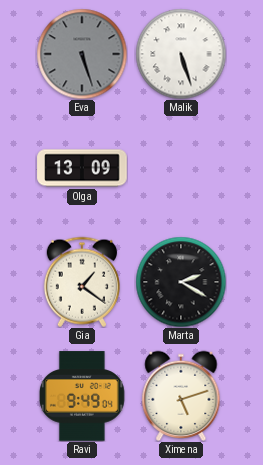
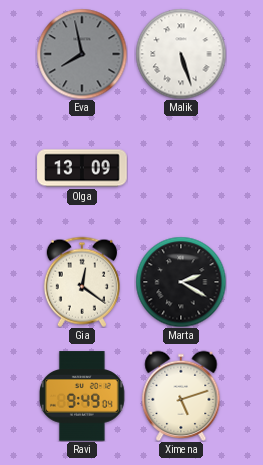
Eva: 5:27 -> 7:58 (82, 54)
Gia: 1:21 -> 12:21 (82, 282)
